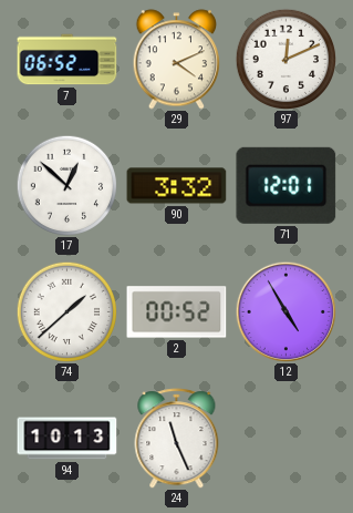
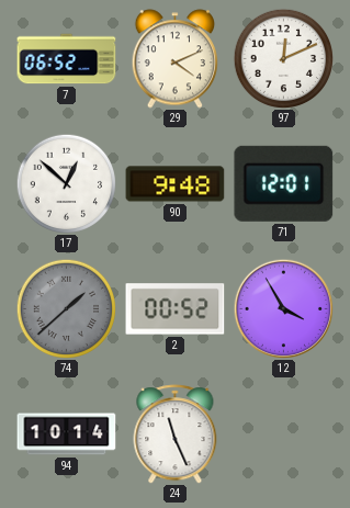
90: 3:32 -> 9:48 (176, 184)
74 dial: white -> grey (66, 308)
12: 4:55 -> 3:55 (283, 308)
94: 10:13 -> 10:14 (67, 434)
